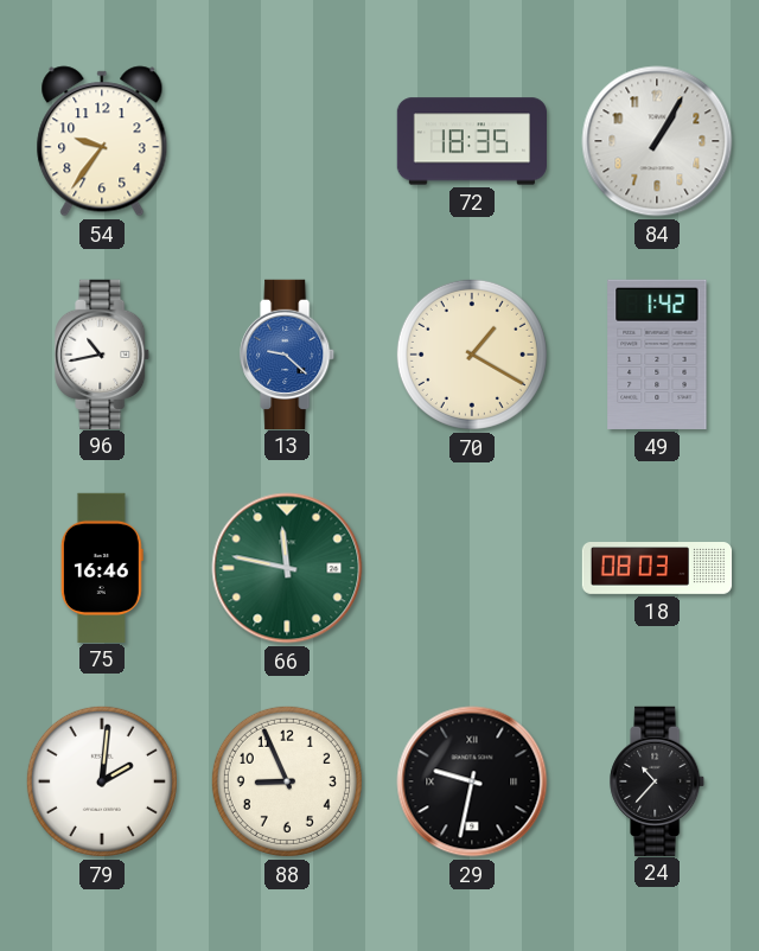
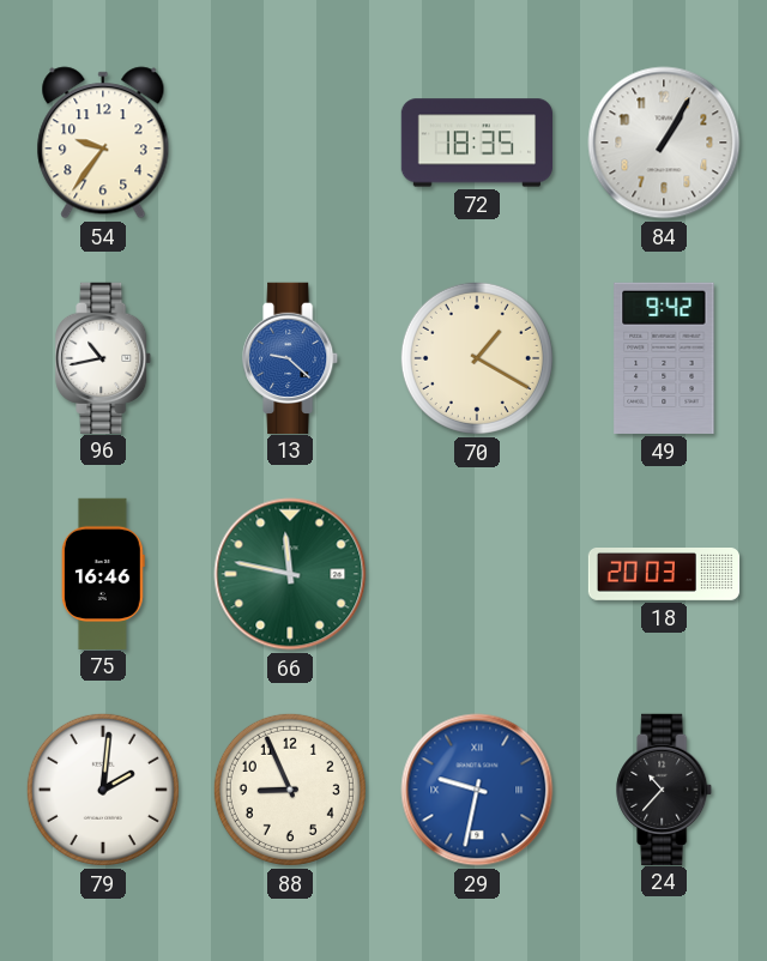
49: 1:42 -> 9:42 (664, 358)
18: 08:03 -> 20:03 (664, 575)
29 dial: black -> blue (477, 790)
